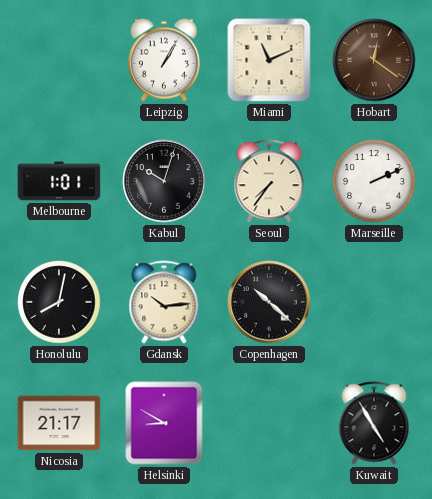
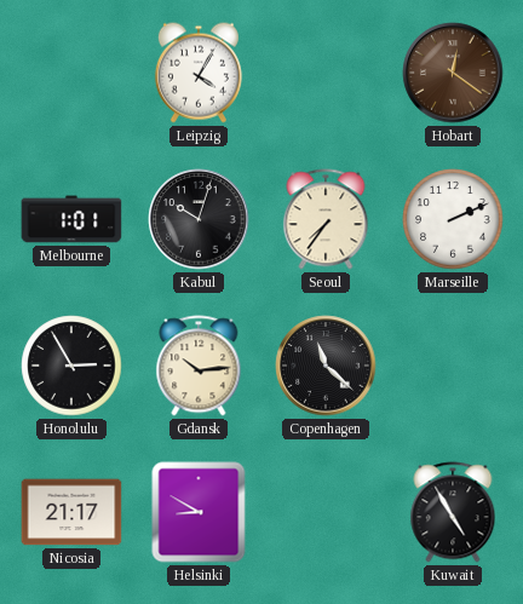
Leipzig: 1:05 -> 4:05 (199, 73)
Miami: 11:11 -> none (269, 60)
Honolulu: 8:02 -> 2:55 (71, 366)
Copenhagen: 10:22 -> 11:22 (326, 366)
